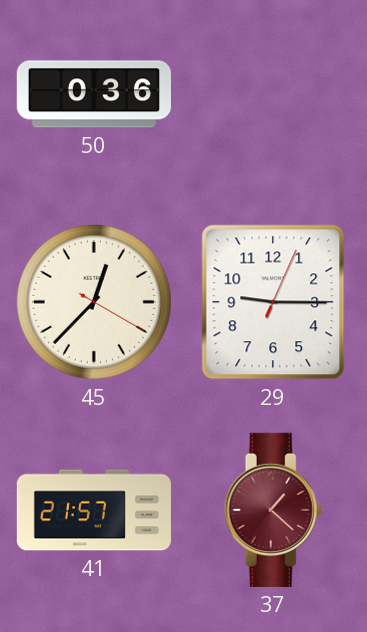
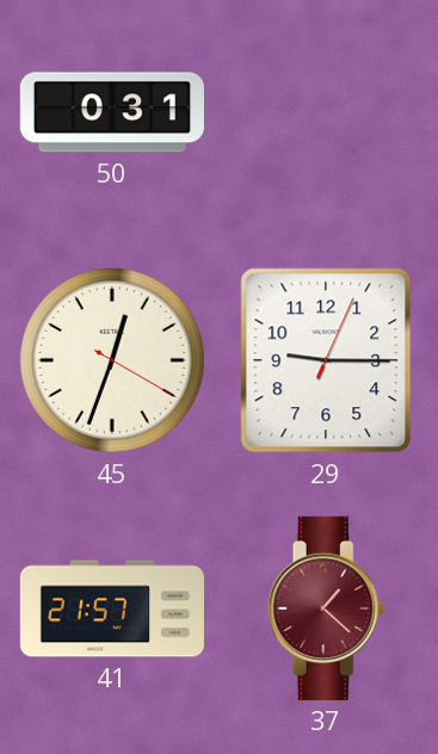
50: 0:36 -> 0:31 (112, 112)
45: 12:37 -> 12:33 (112, 360)
